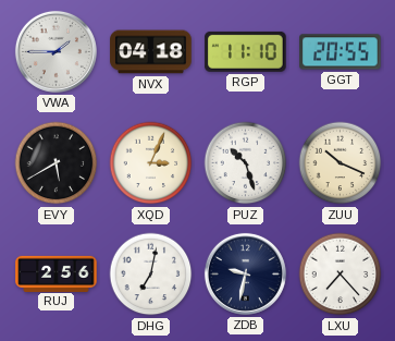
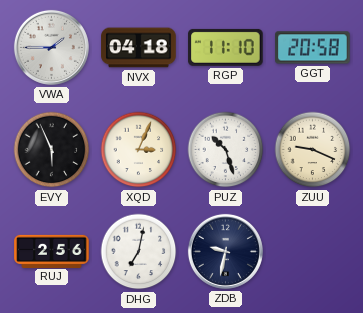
GGT: 20:55 -> 20:58 (313, 48)
EVY: 5:40 -> 5:56 (52, 150)
ZUU: 10:19 -> 9:19 (313, 150)
LXU: 7:23 -> none (341, 275)
